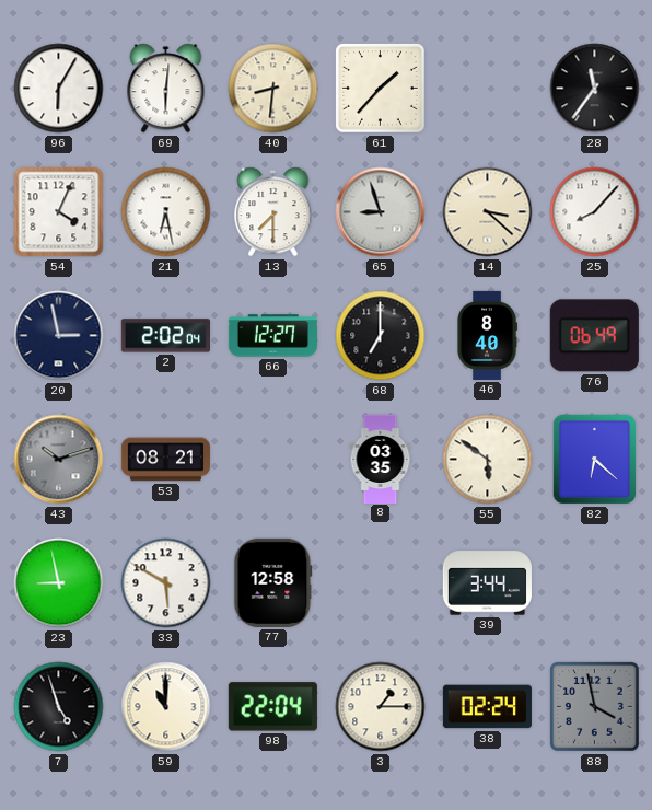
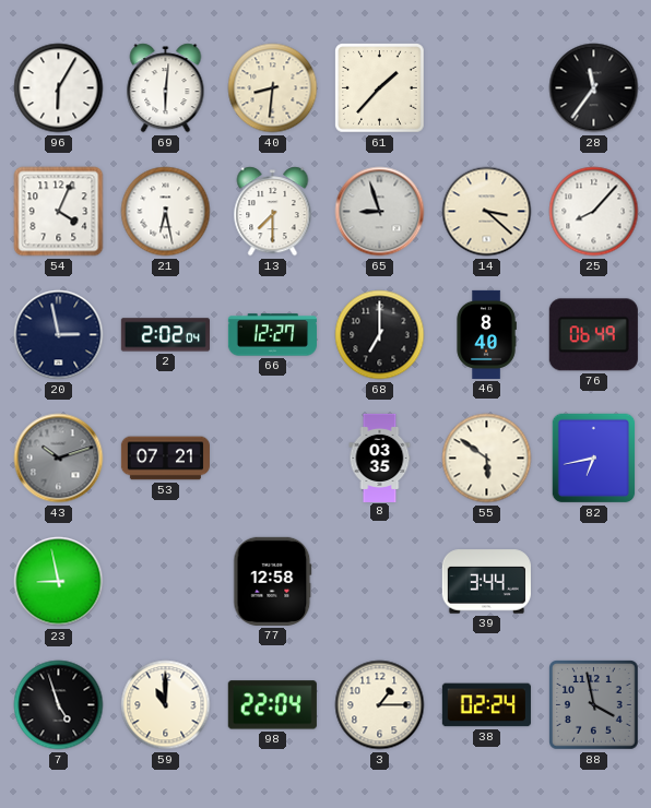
53: 08:21 -> 07:21 (165, 459)
82: 6:22 -> 6:43 (594, 459)
33: 5:50 -> none (166, 583)
